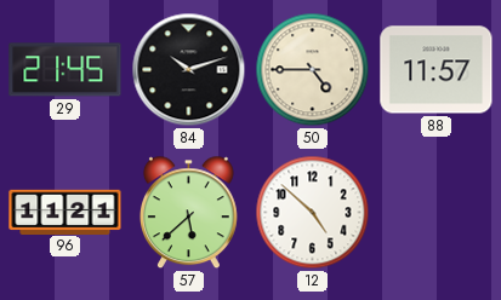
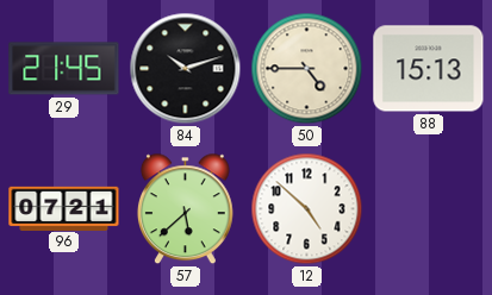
88: 11:57 -> 15:13 (429, 69)
96: 11:21 -> 07:21 (64, 208)
